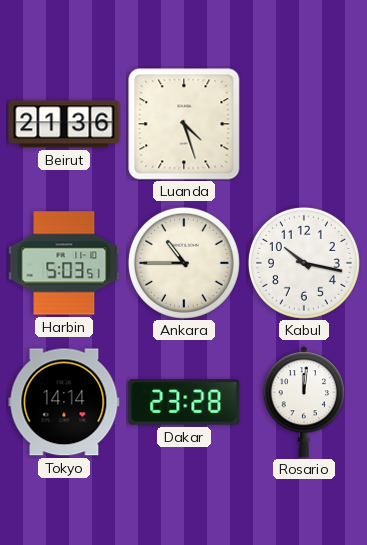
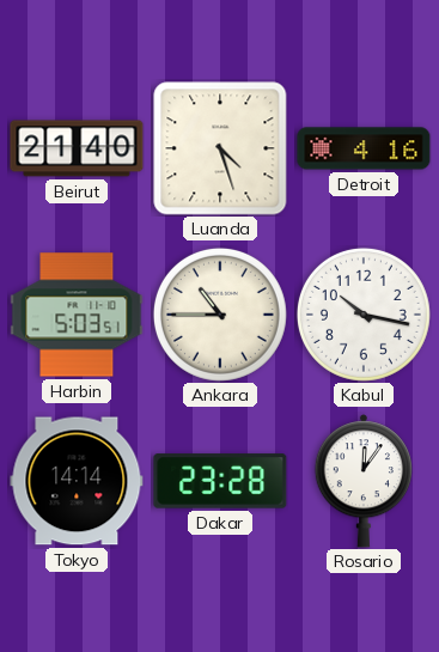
Beirut: 21:36 -> 21:40 (77, 148)
Detroit: none -> 4:16 (364, 148)
Rosario: 12:01 -> 12:06 (362, 481)
